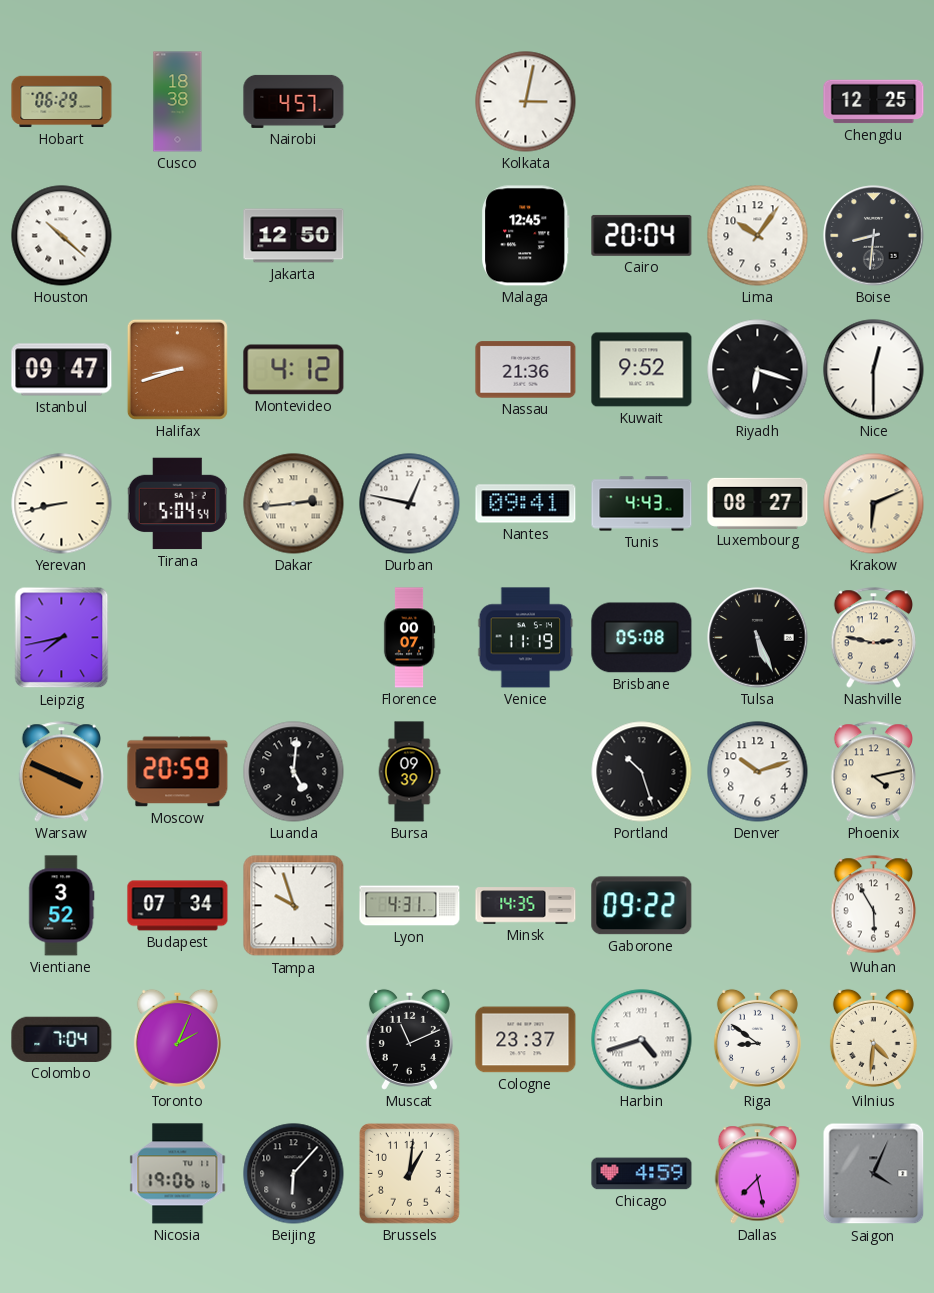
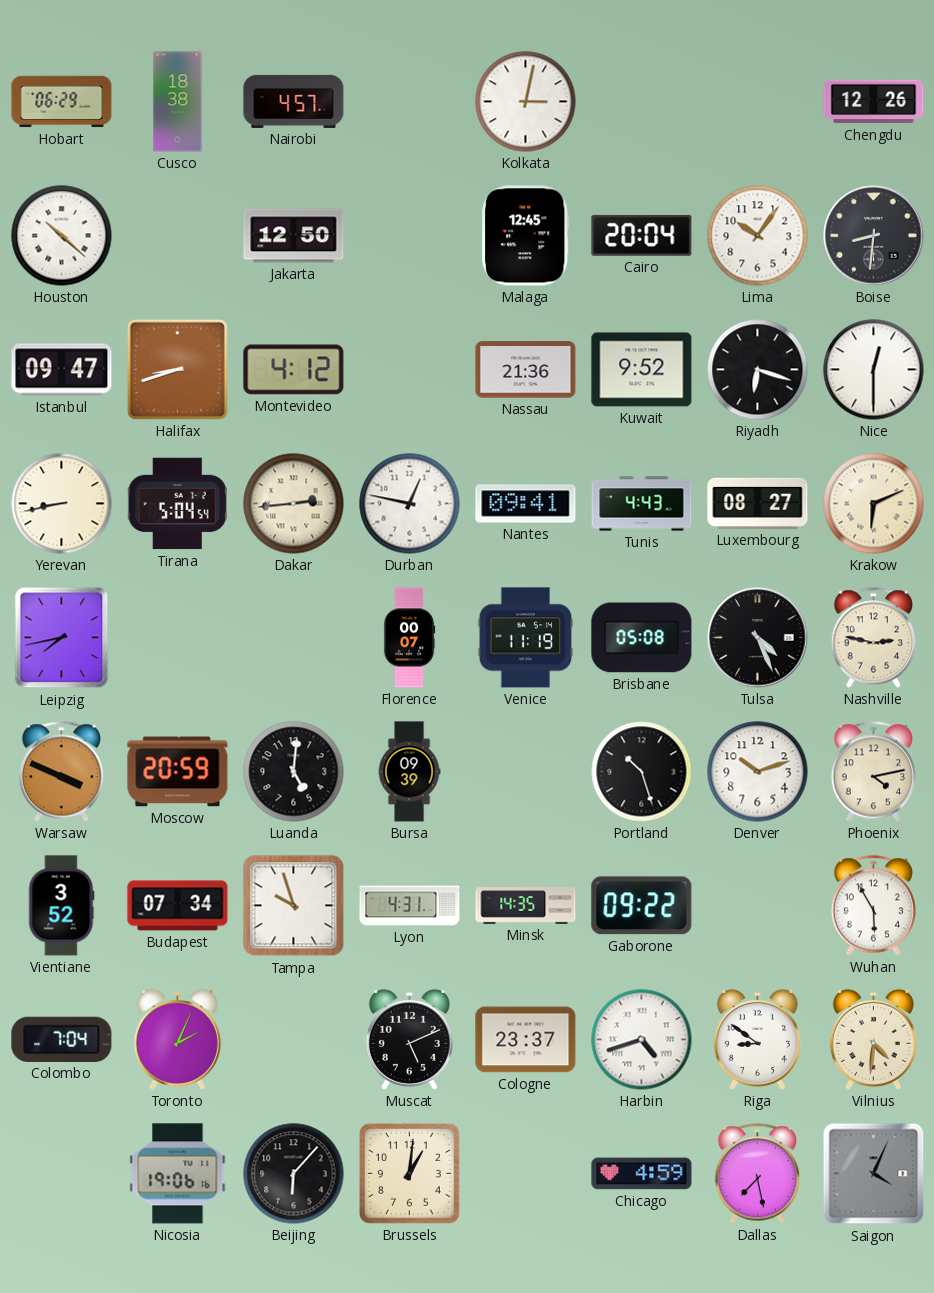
Chengdu: 12:25 -> 12:26 (874, 102)
Tulsa: 5:26 -> 4:26 (758, 638)
Muscat: 11:11 -> 5:11 (409, 1039)
